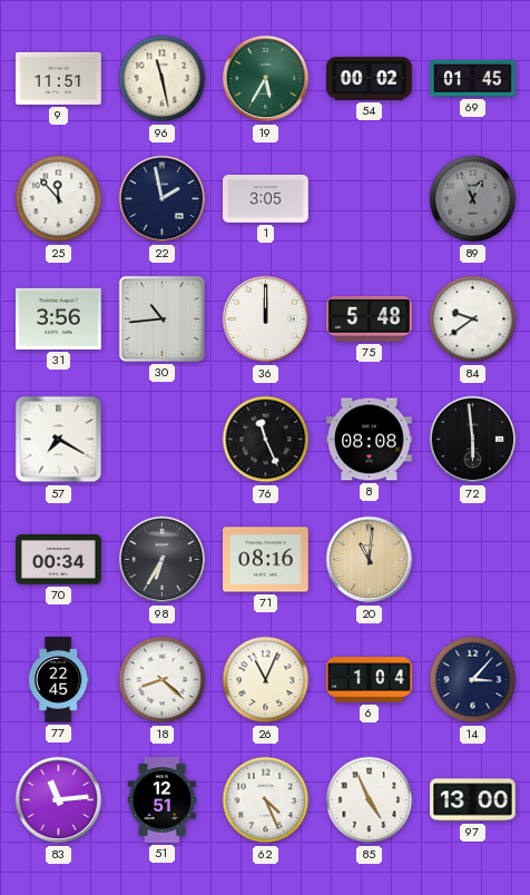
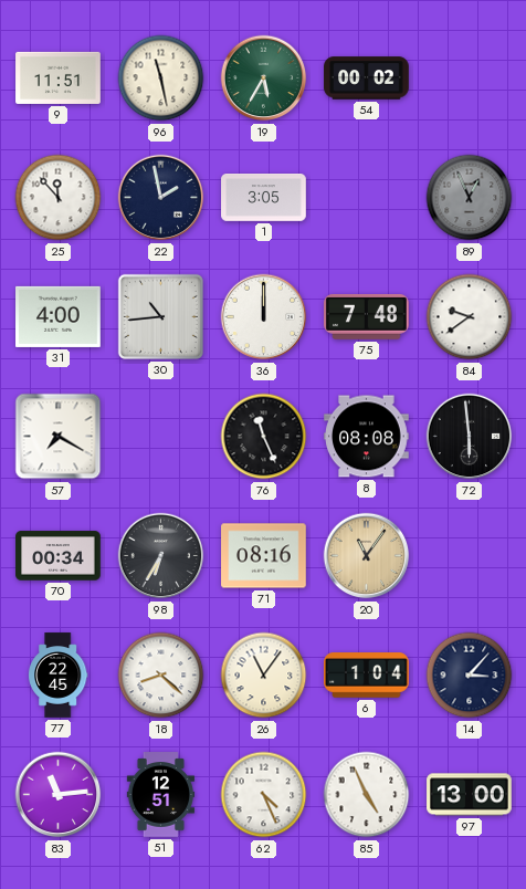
69: 01:45 -> none (473, 79)
31: 3:56 -> 4:00 (59, 316)
75: 5:48 -> 7:48 (367, 317)
20: 11:01 -> 11:06 (367, 556)
26: 11:04 -> 11:06 (264, 676)
